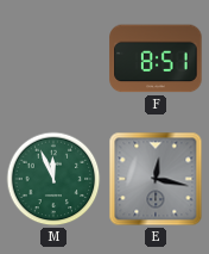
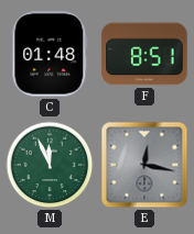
C: none -> 01:48 (50, 54)
